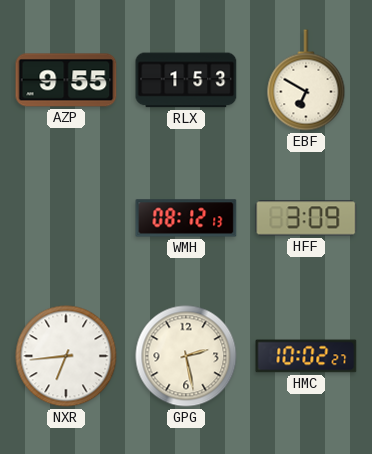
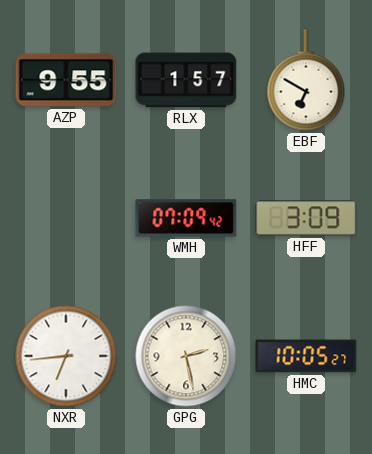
RLX: 1:53 -> 1:57 (186, 80)
WMH: 08:12 -> 07:09 (186, 218)
HMC: 10:02 -> 10:05 (306, 356)
